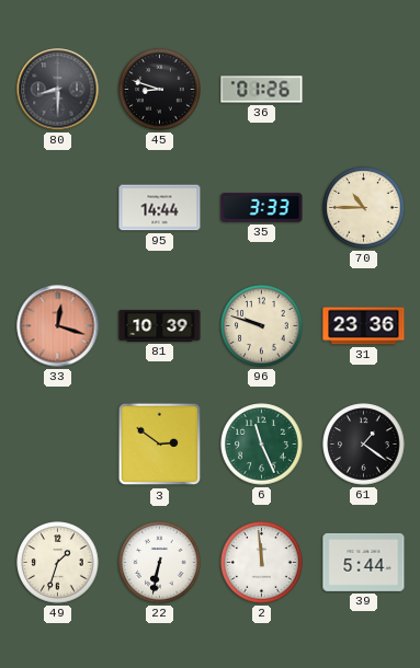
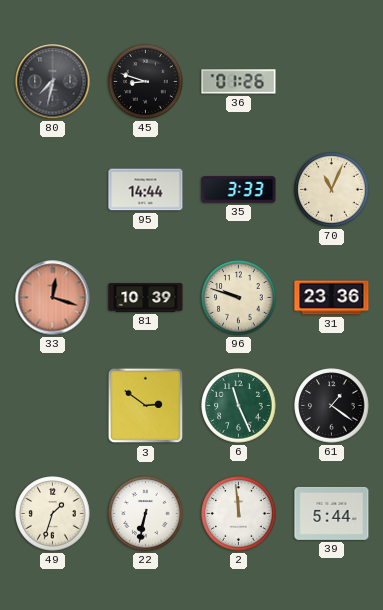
80: 8:30 -> 7:32 (53, 82)
70: 10:45 -> 11:04 (332, 190)
